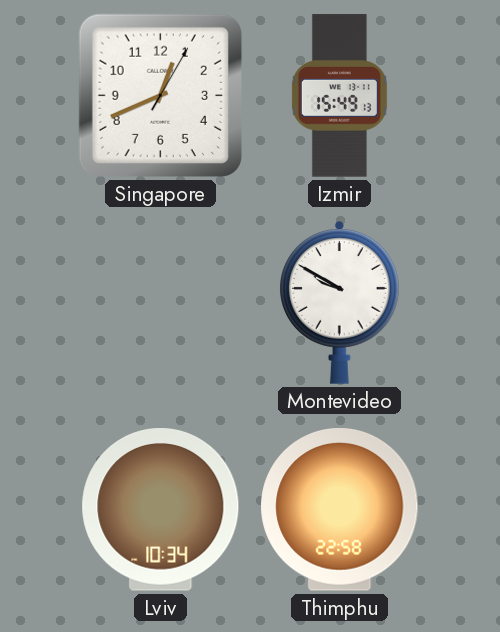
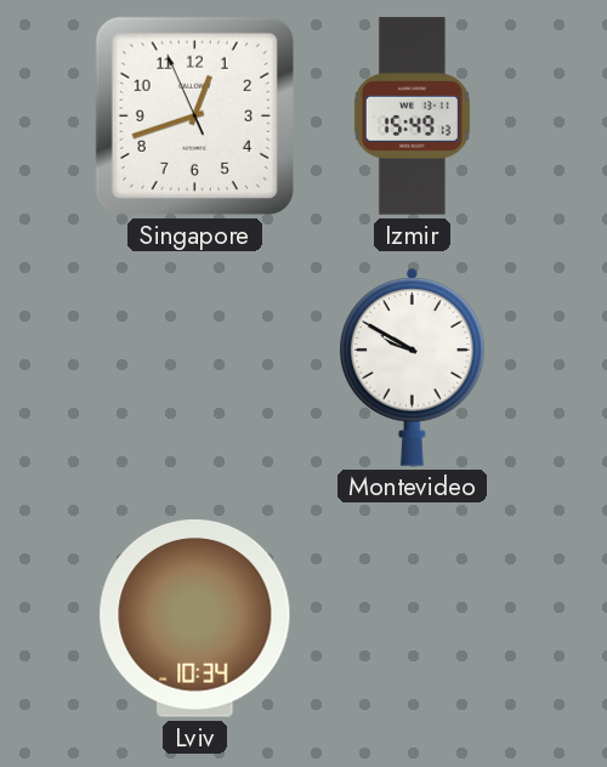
Singapore: 12:41:05 -> 12:41:56 (194, 115)
Thimphu: 22:58 -> none (340, 510)
